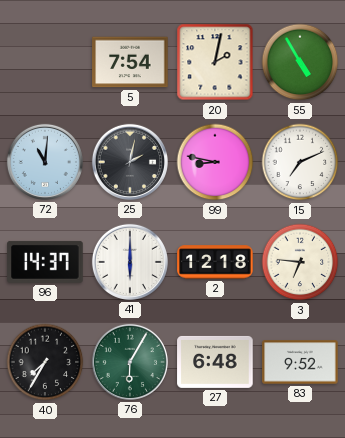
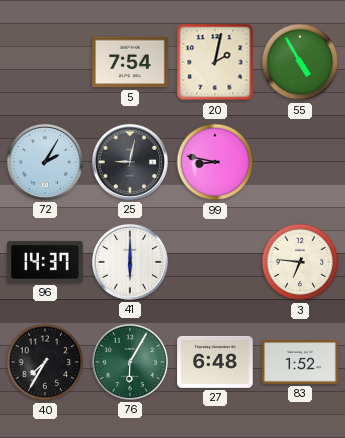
72: 11:01 -> 2:05 (45, 162)
25: 2:02 -> 9:02 (130, 162)
15: 7:11 -> none (300, 162)
2: 12:18 -> none (215, 262)
83: 9:52 -> 1:52 (300, 362)
